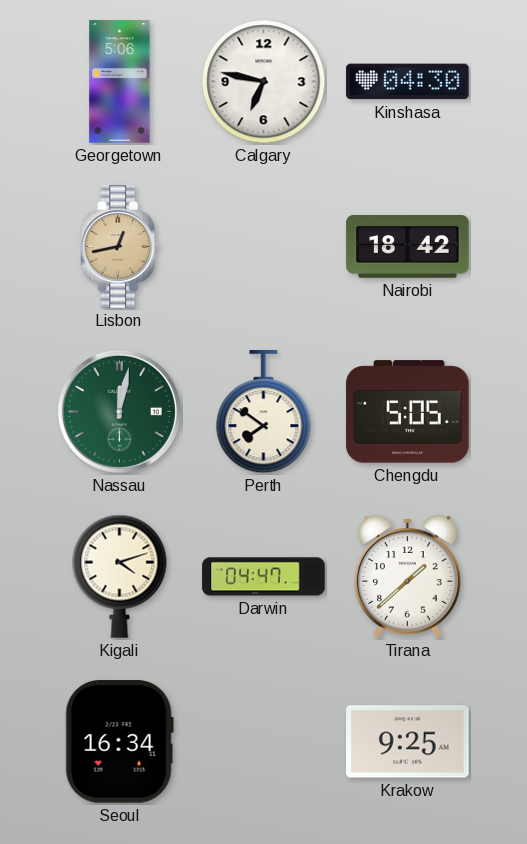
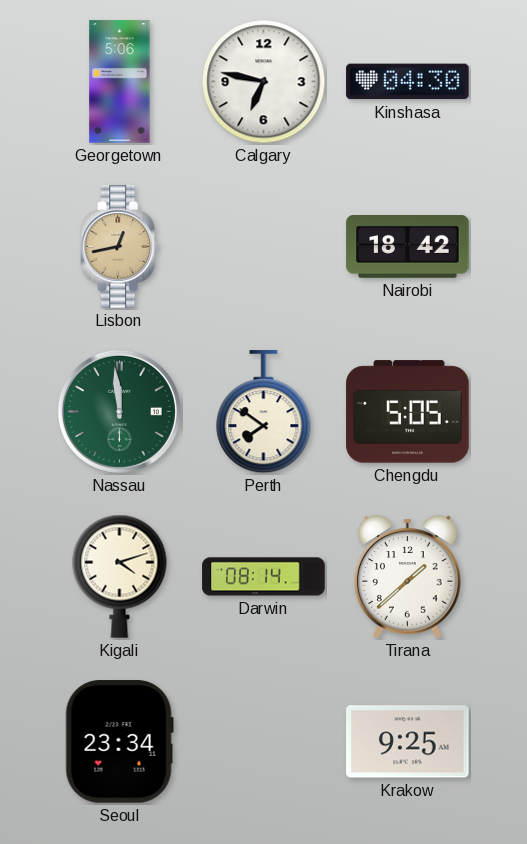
Nassau: 12:02 -> 11:59 (119, 411)
Darwin: 04:47 -> 08:14 (264, 577)
Seoul: 16:34 -> 23:34 (119, 742)
